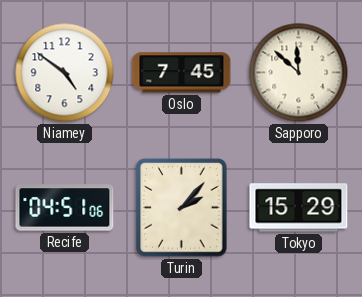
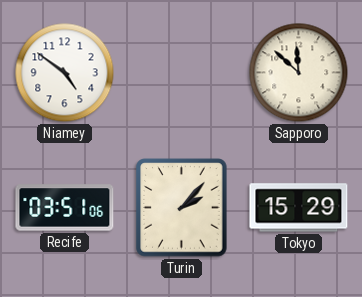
Oslo: 7:45 -> none (182, 73)
Recife: 04:51 -> 03:51 (65, 208)
